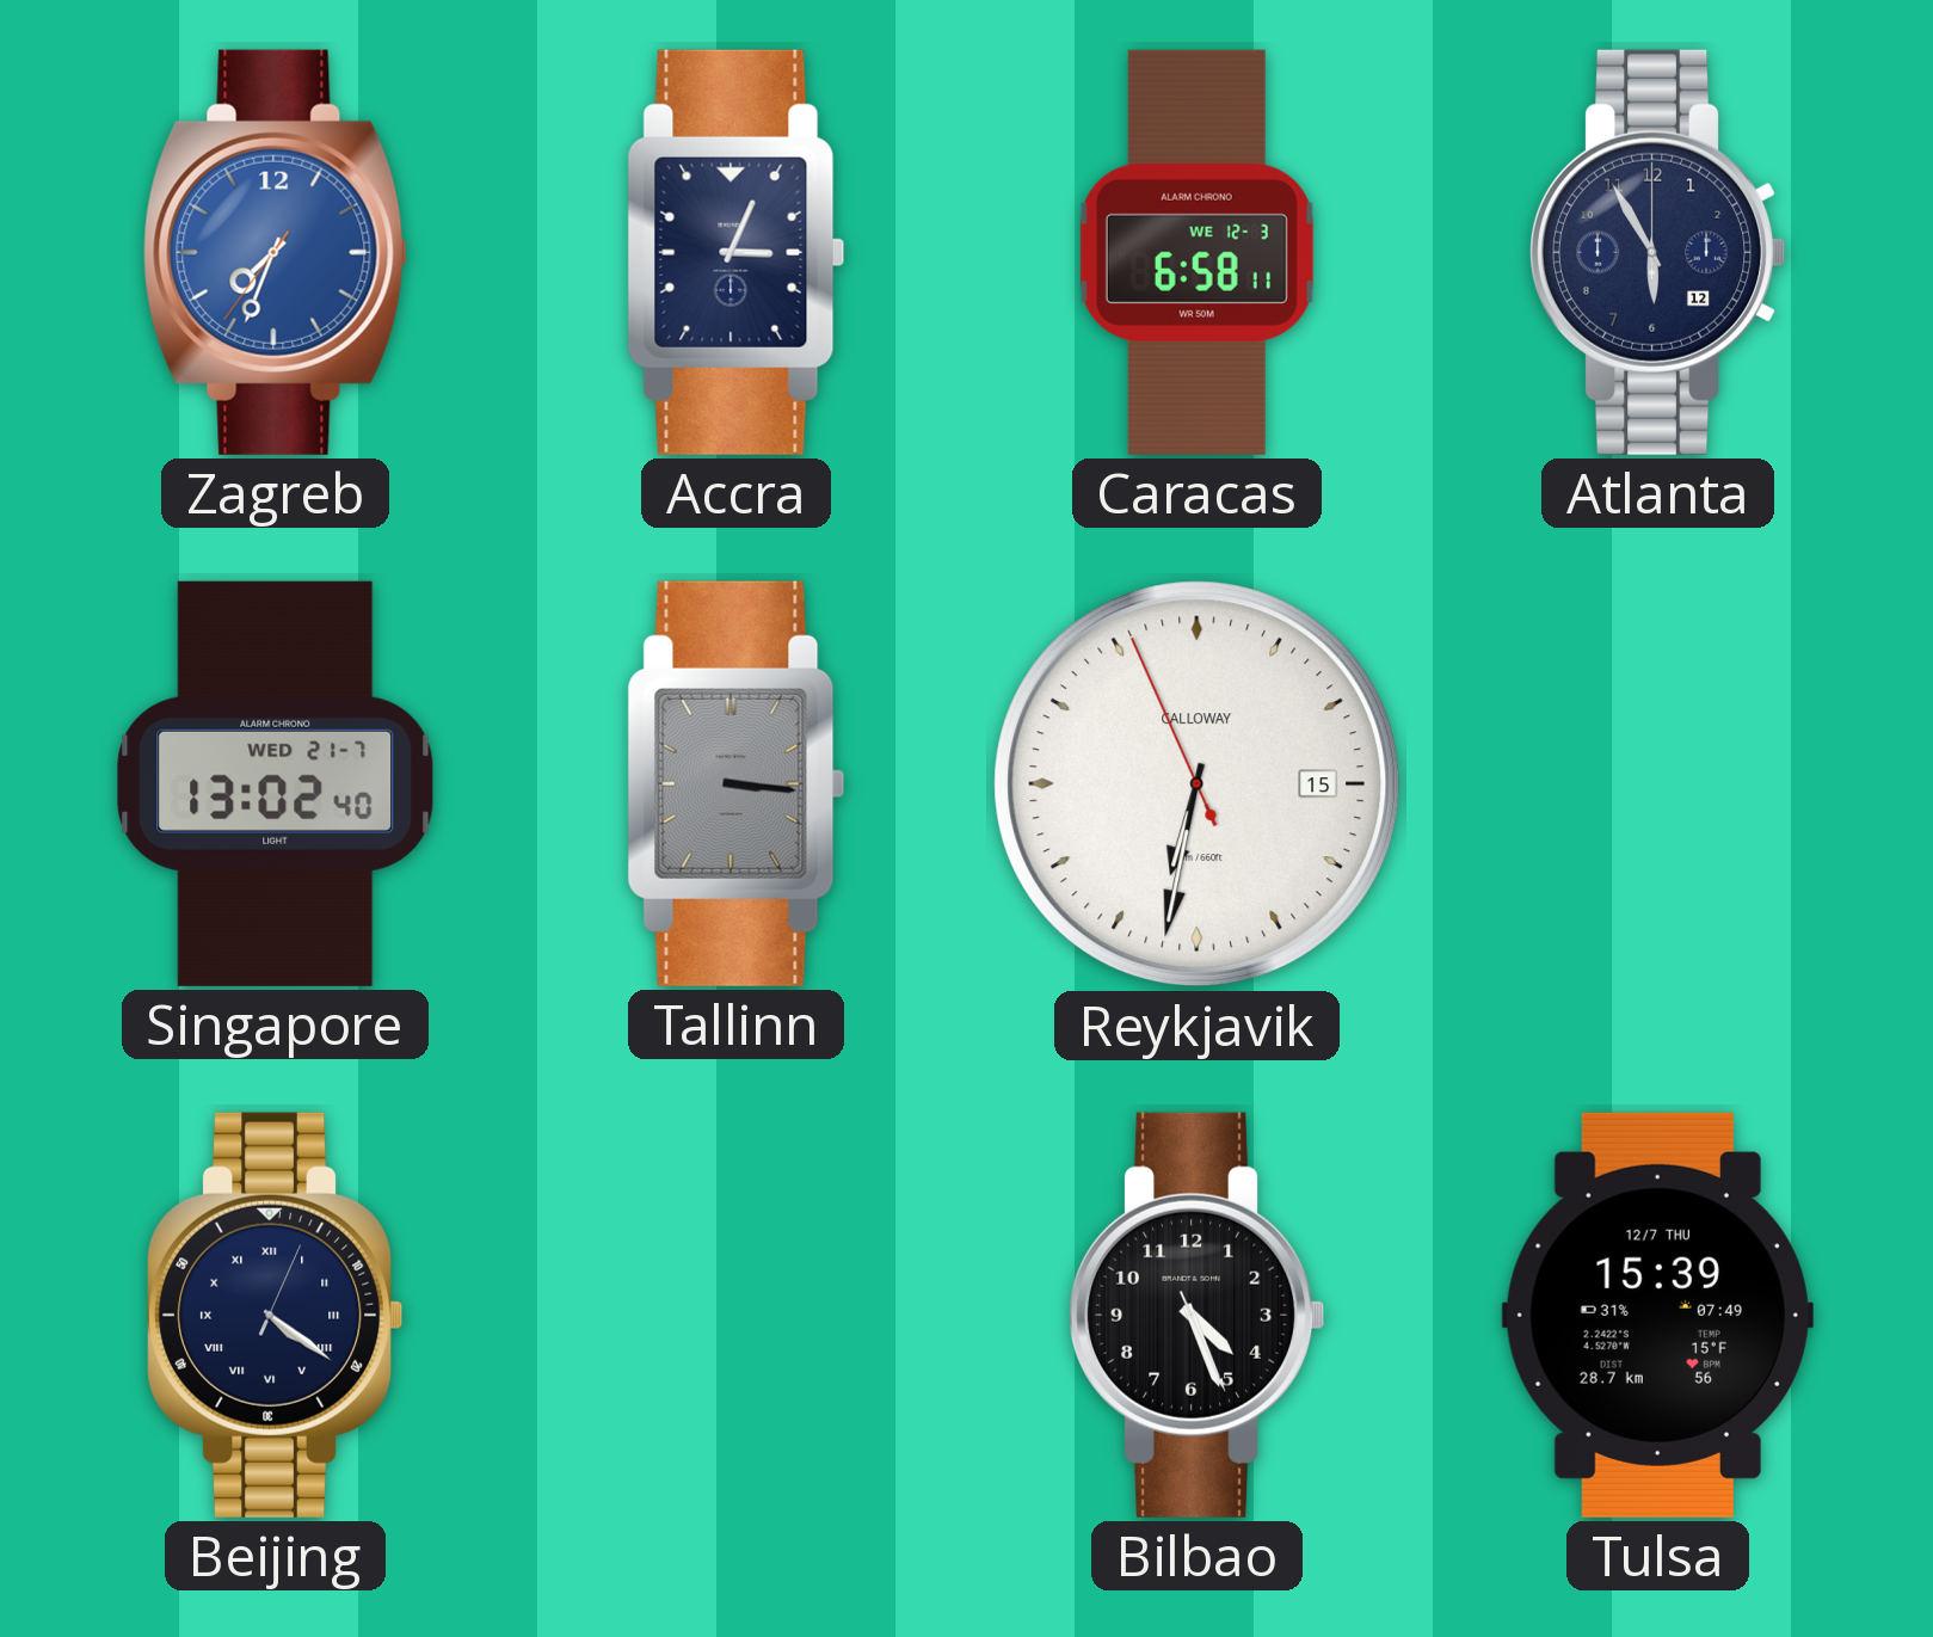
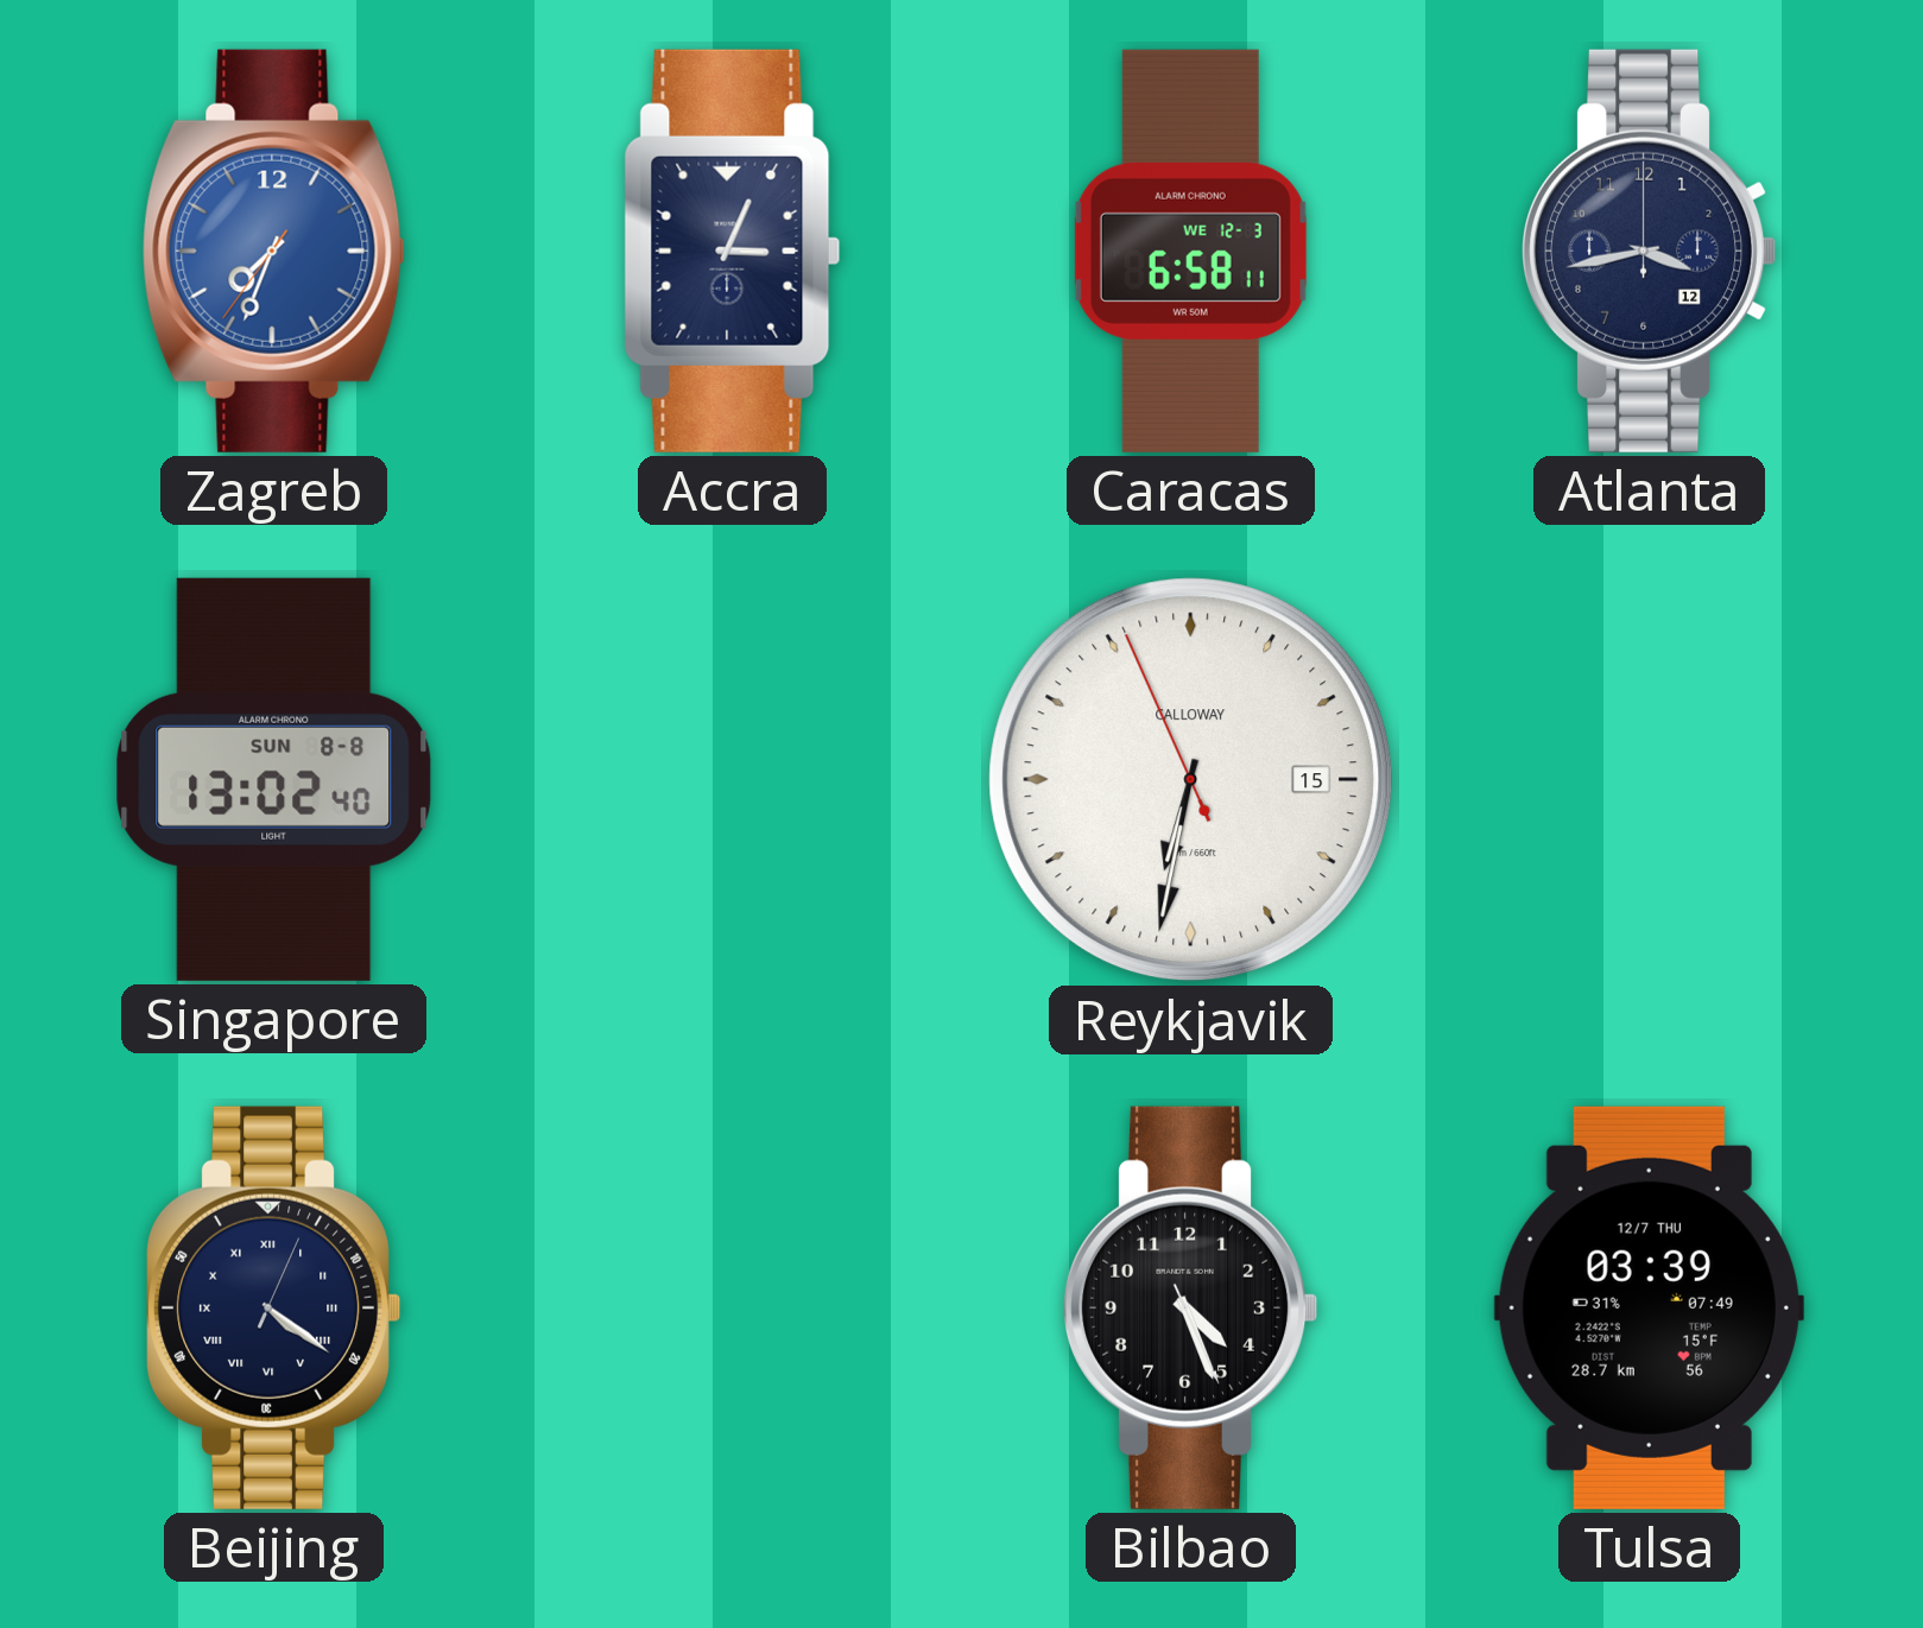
Atlanta: 5:55 -> 3:43 (1650, 251)
Singapore date: WED 21-7 -> SUN 8-8 (274, 779)
Tallinn: 3:16 -> none (737, 783)
Tulsa: 15:39 -> 03:39 (1649, 1307)
